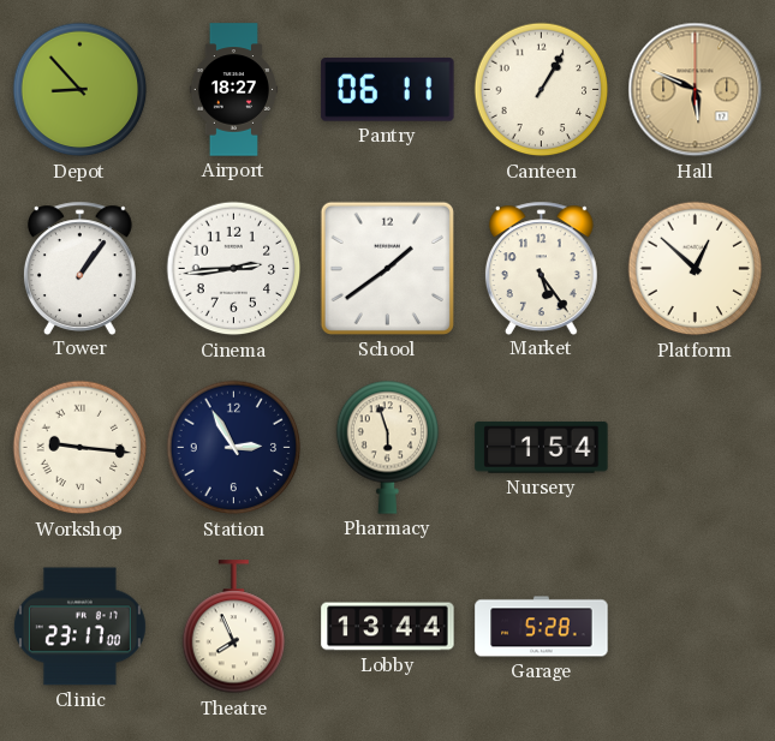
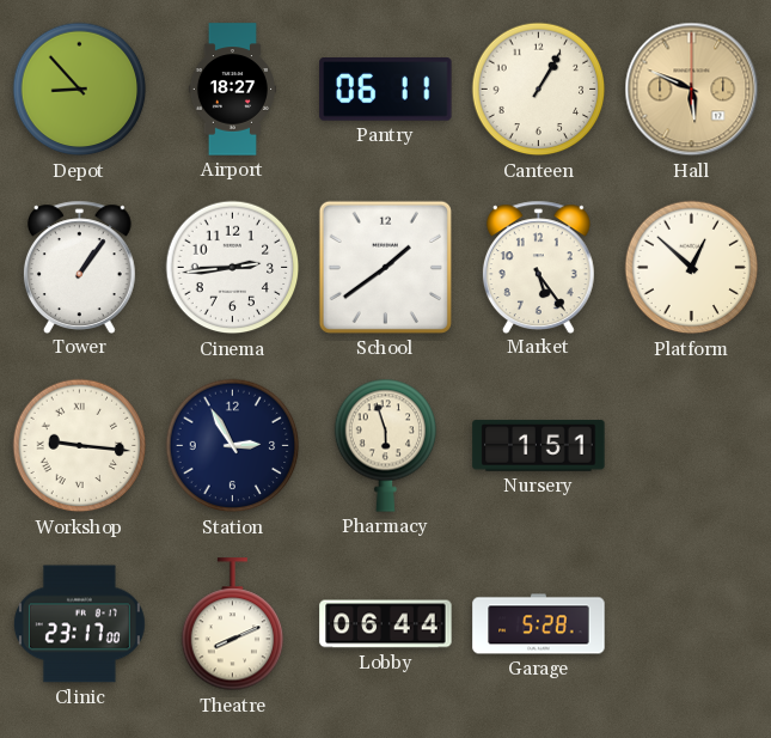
Nursery: 1:54 -> 1:51 (539, 446)
Theatre: 7:56 -> 8:11 (233, 624)
Lobby: 13:44 -> 06:44 (386, 624)
